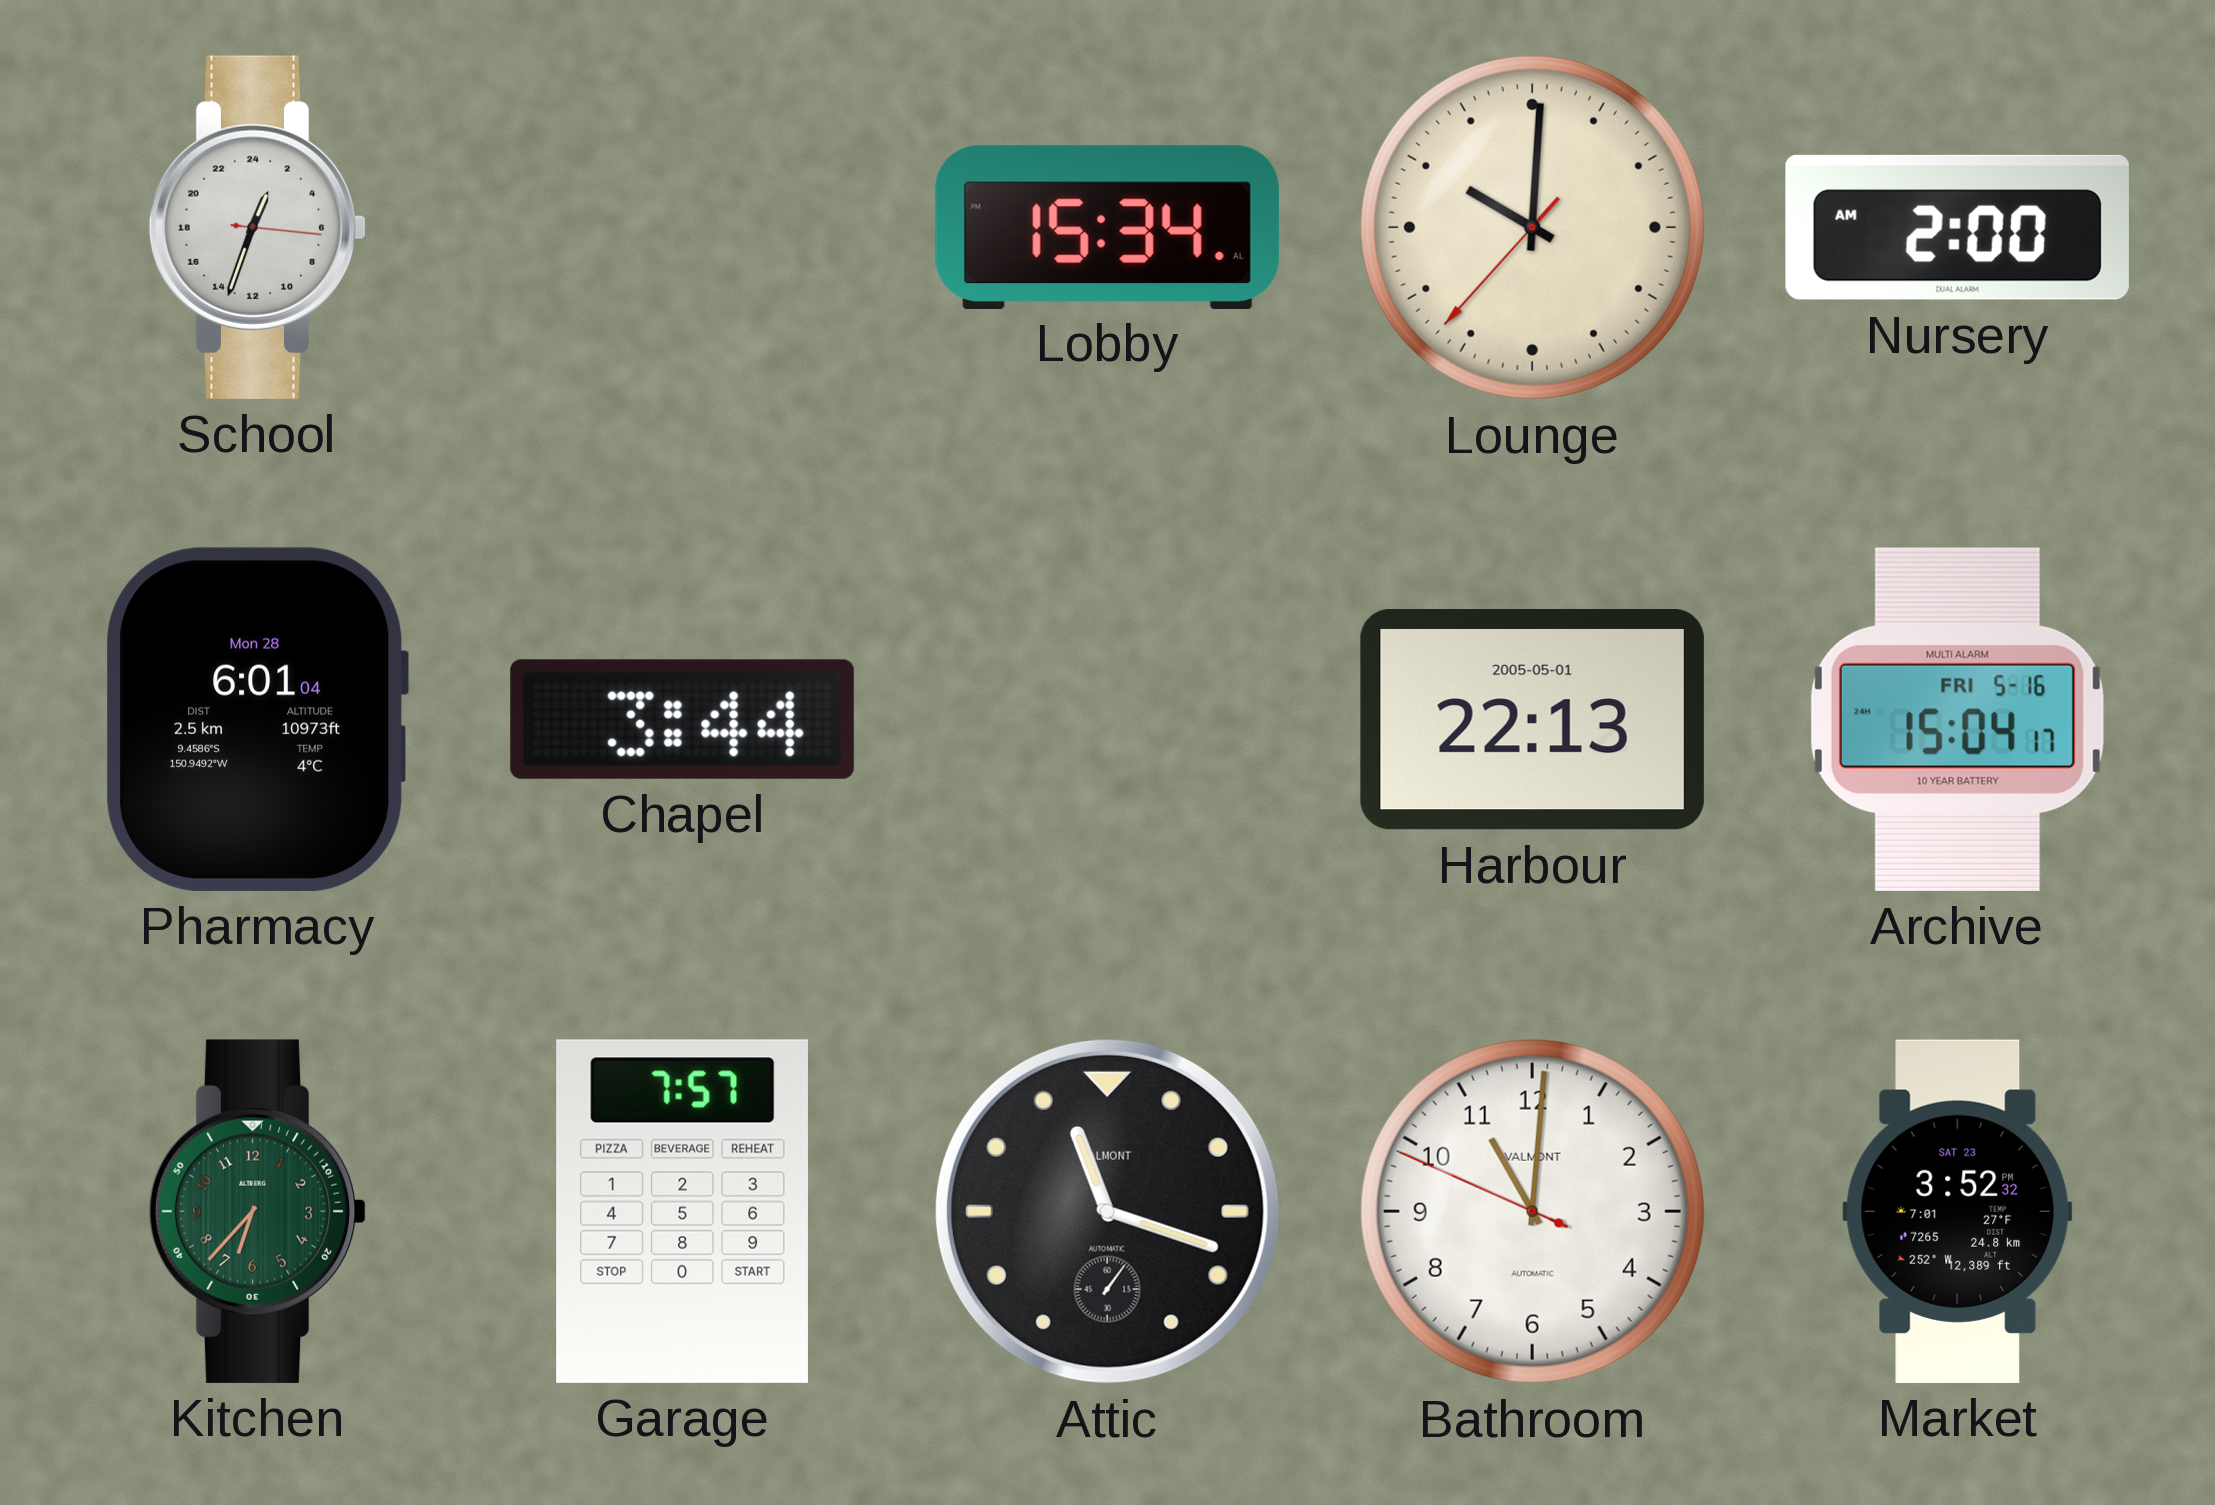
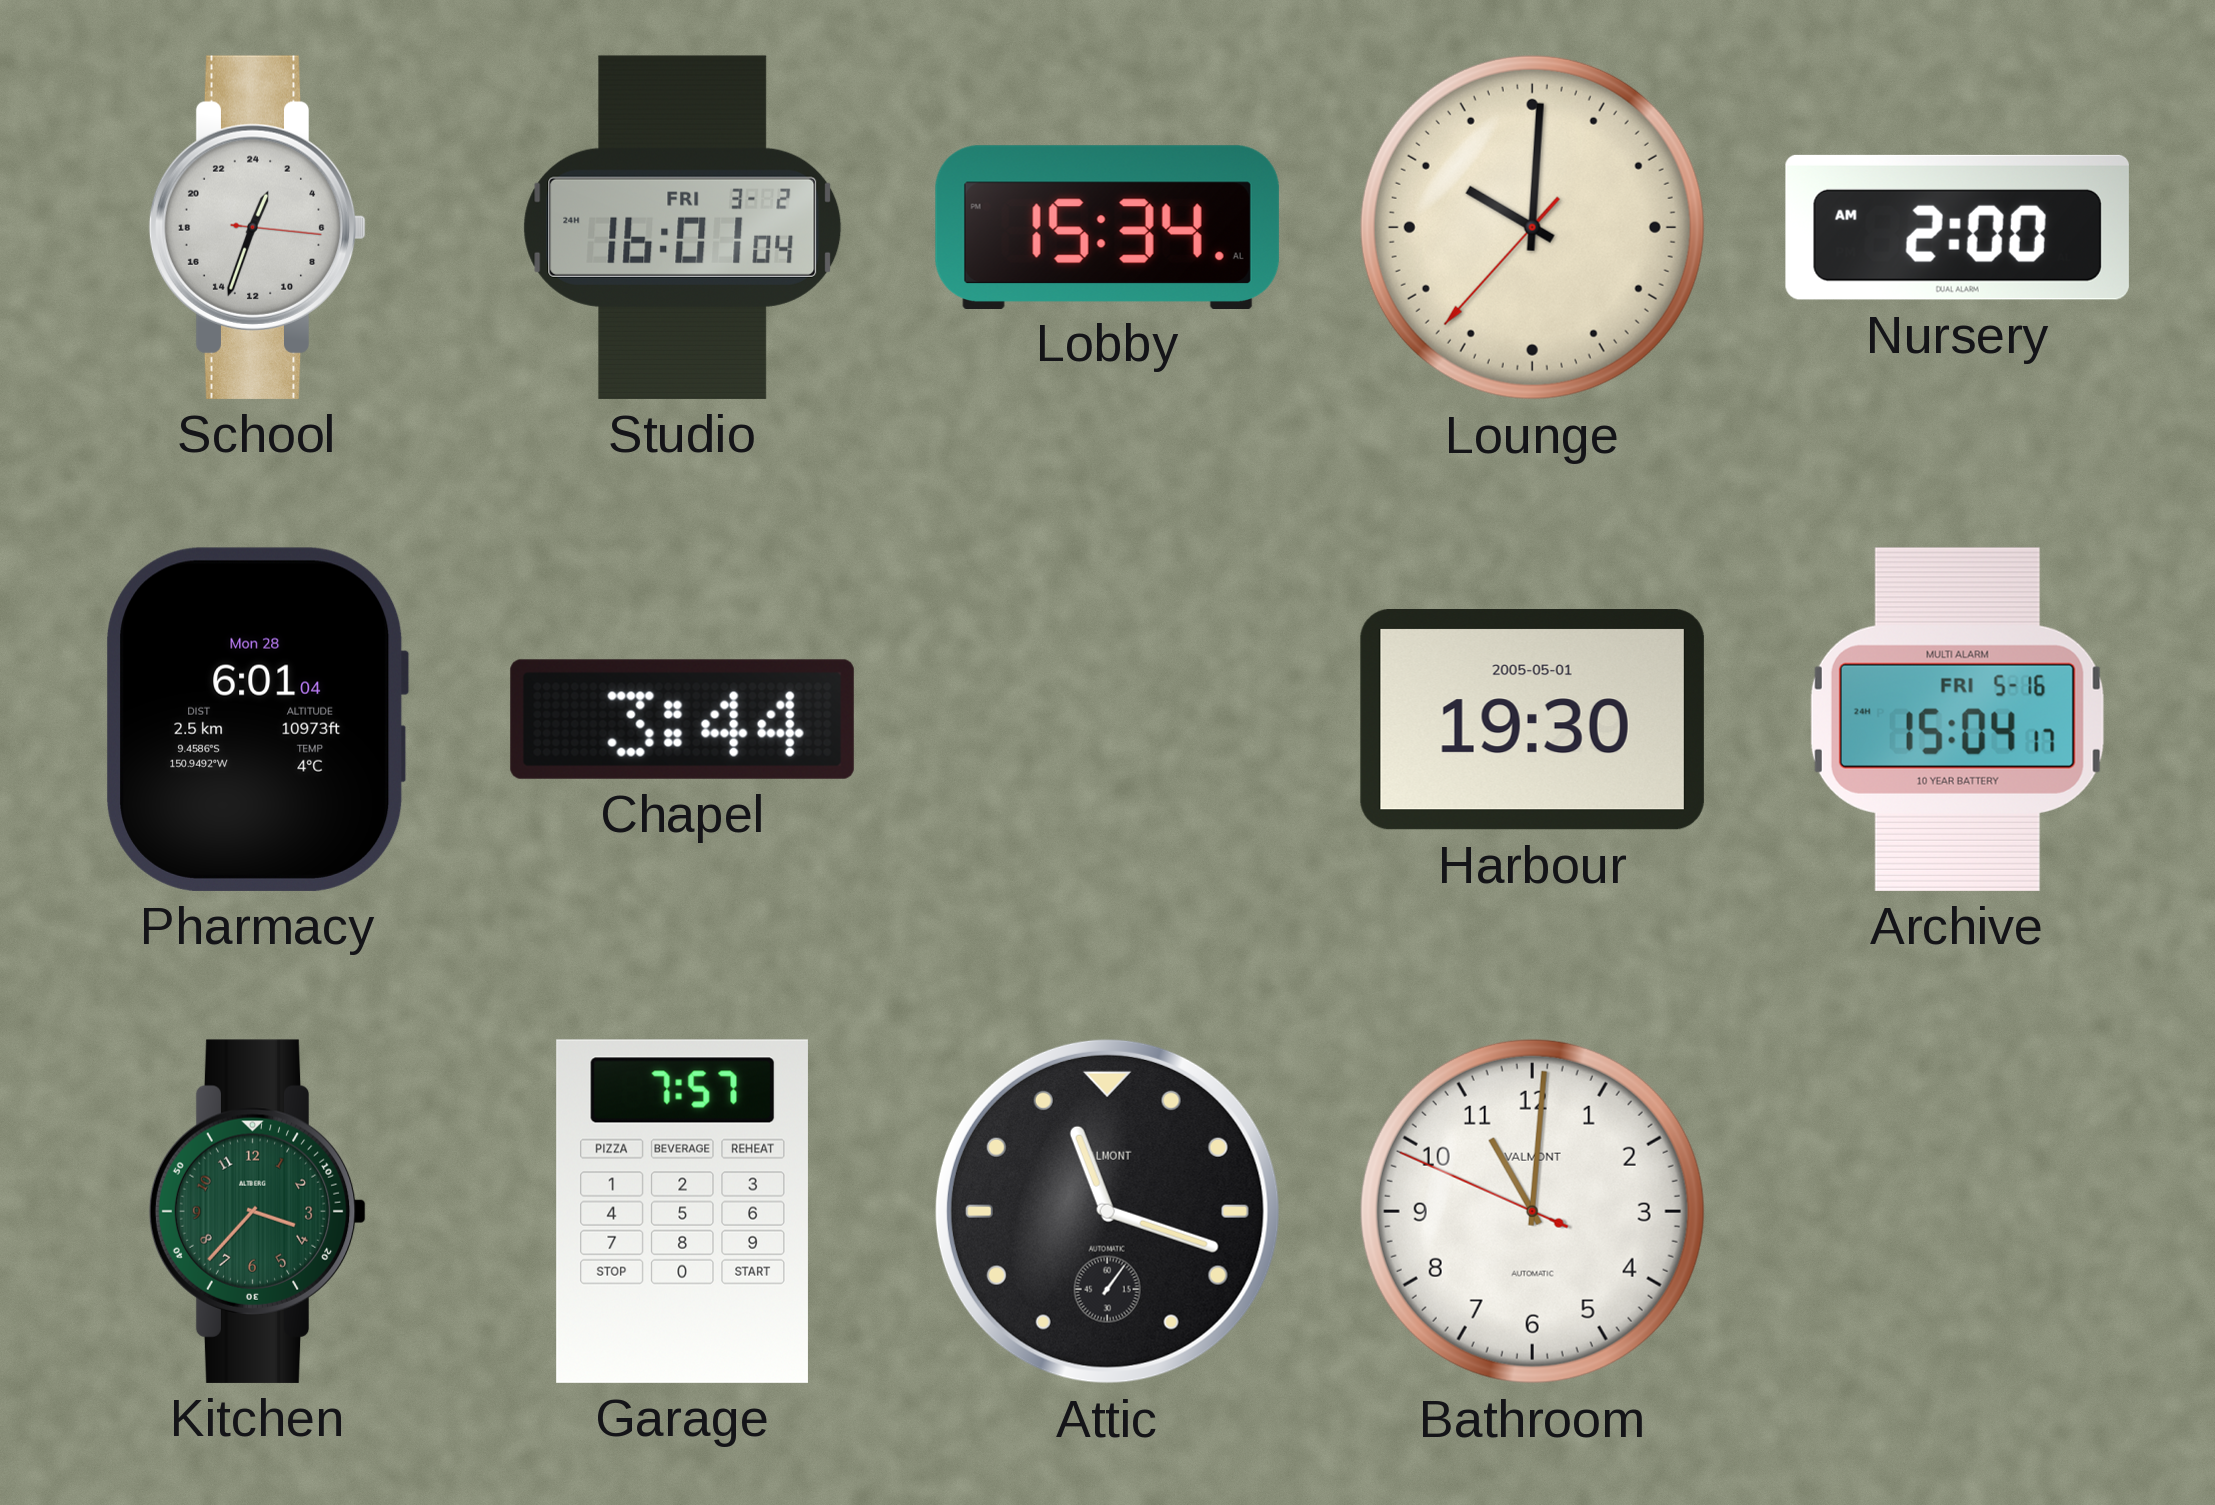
Studio: none -> 16:01 (683, 227)
Harbour: 22:13 -> 19:30 (1532, 720)
Kitchen: 6:37 -> 3:37 (258, 1211)
Market: 3:52 -> none (1958, 1211)
